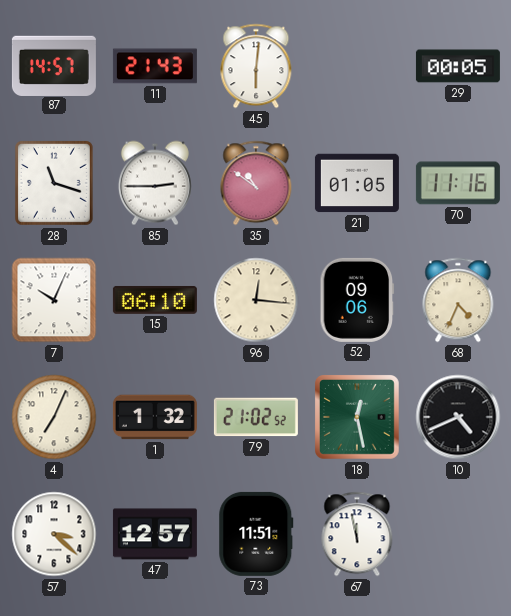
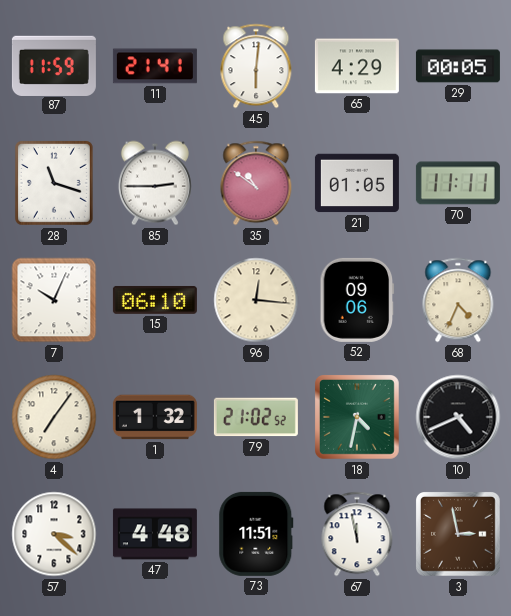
87: 14:57 -> 11:59 (54, 65)
11: 21:43 -> 21:41 (155, 66)
65: none -> 4:29 (357, 66)
70: 11:16 -> 11:11 (458, 183)
4: 7:04 -> 7:06 (54, 417)
18: 12:28 -> 4:32 (358, 418)
47: 12:57 -> 4:48 (155, 534)
3: none -> 2:58 (459, 535)
